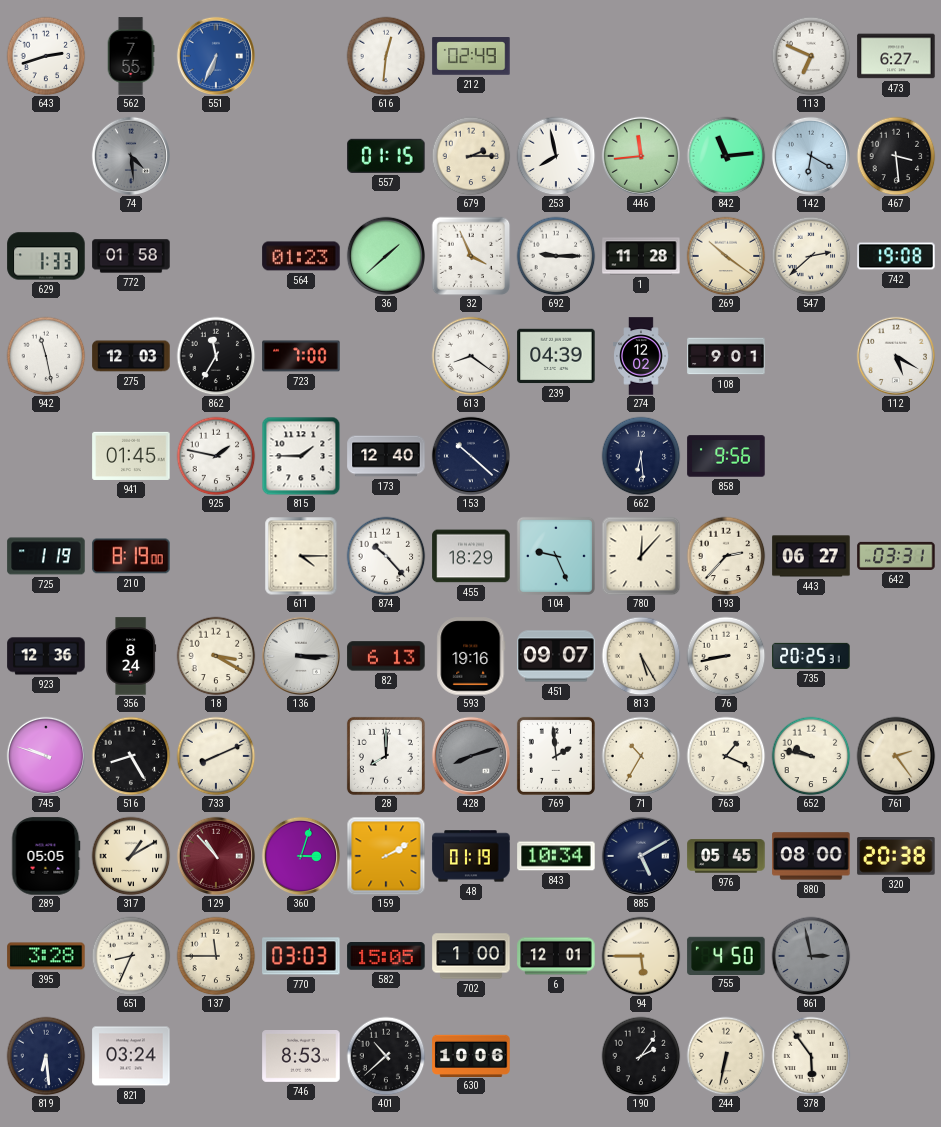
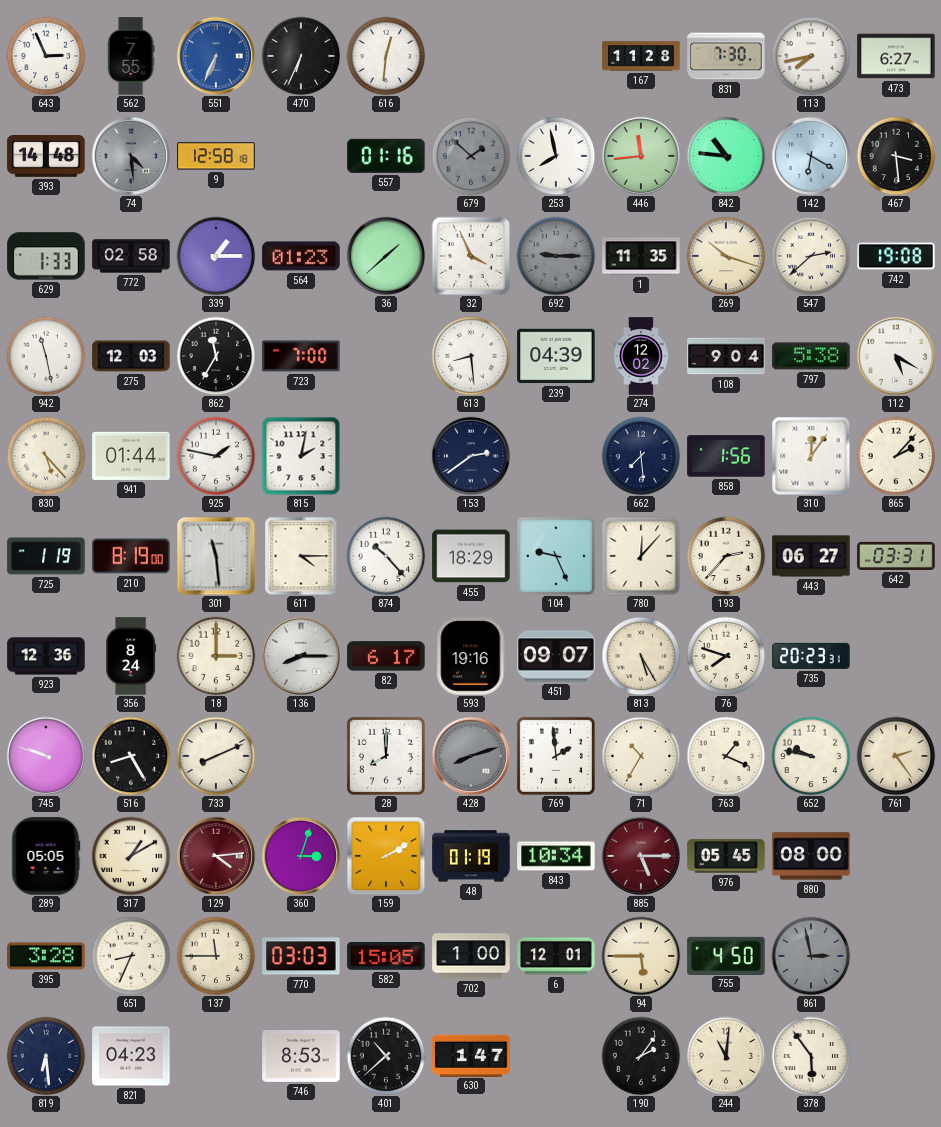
643: 2:42 -> 2:56 (46, 56)
470: none -> 6:34 (301, 56)
212: 02:49 -> none (471, 56)
167: none -> 11:28 (641, 56)
831: none -> 7:30 (726, 56)
113: 6:49 -> 7:43 (811, 56)
393: none -> 14:48 (46, 157)
9: none -> 12:58 (216, 156)
557: 01:15 -> 01:16 (386, 156)
679: 2:15 -> 1:52 (471, 156)
679 dial: cream -> grey (471, 156)
842: 11:14 -> 10:46 (726, 156)
772: 01:58 -> 02:58 (131, 256)
339: none -> 1:15 (216, 256)
692 dial: white -> grey (556, 256)
1: 11:28 -> 11:35 (641, 256)
269: 10:21 -> 10:18 (726, 256)
613: 8:21 -> 8:29 (471, 356)
108: 9:01 -> 9:04 (726, 356)
797: none -> 5:38 (811, 356)
830: none -> 5:23 (46, 456)
941: 01:45 -> 01:44 (131, 456)
815: 1:45 -> 2:02 (301, 456)
173: 12:40 -> none (386, 456)
153: 10:22 -> 2:39 (470, 455)
662: 6:29 -> 7:29 (641, 456)
858: 9:56 -> 1:56 (726, 456)
310: none -> 12:06 (811, 456)
865: none -> 2:07 (896, 456)
301: none -> 11:29 (216, 556)
18: 3:20 -> 3:00 (216, 656)
136: 3:15 -> 8:15 (300, 655)
82: 6:13 -> 6:17 (386, 656)
76: 8:43 -> 7:48 (726, 656)
735: 20:25 -> 20:23 (811, 656)
129: 10:53 -> 4:14 (215, 855)
885: 5:10 -> 5:15 (640, 855)
885 dial: navy -> burgundy (640, 855)
320: 20:38 -> none (896, 856)
821: 03:24 -> 04:23 (131, 1056)
630: 10:06 -> 1:47 (471, 1055)
244: 6:32 -> 11:01 (726, 1056)
